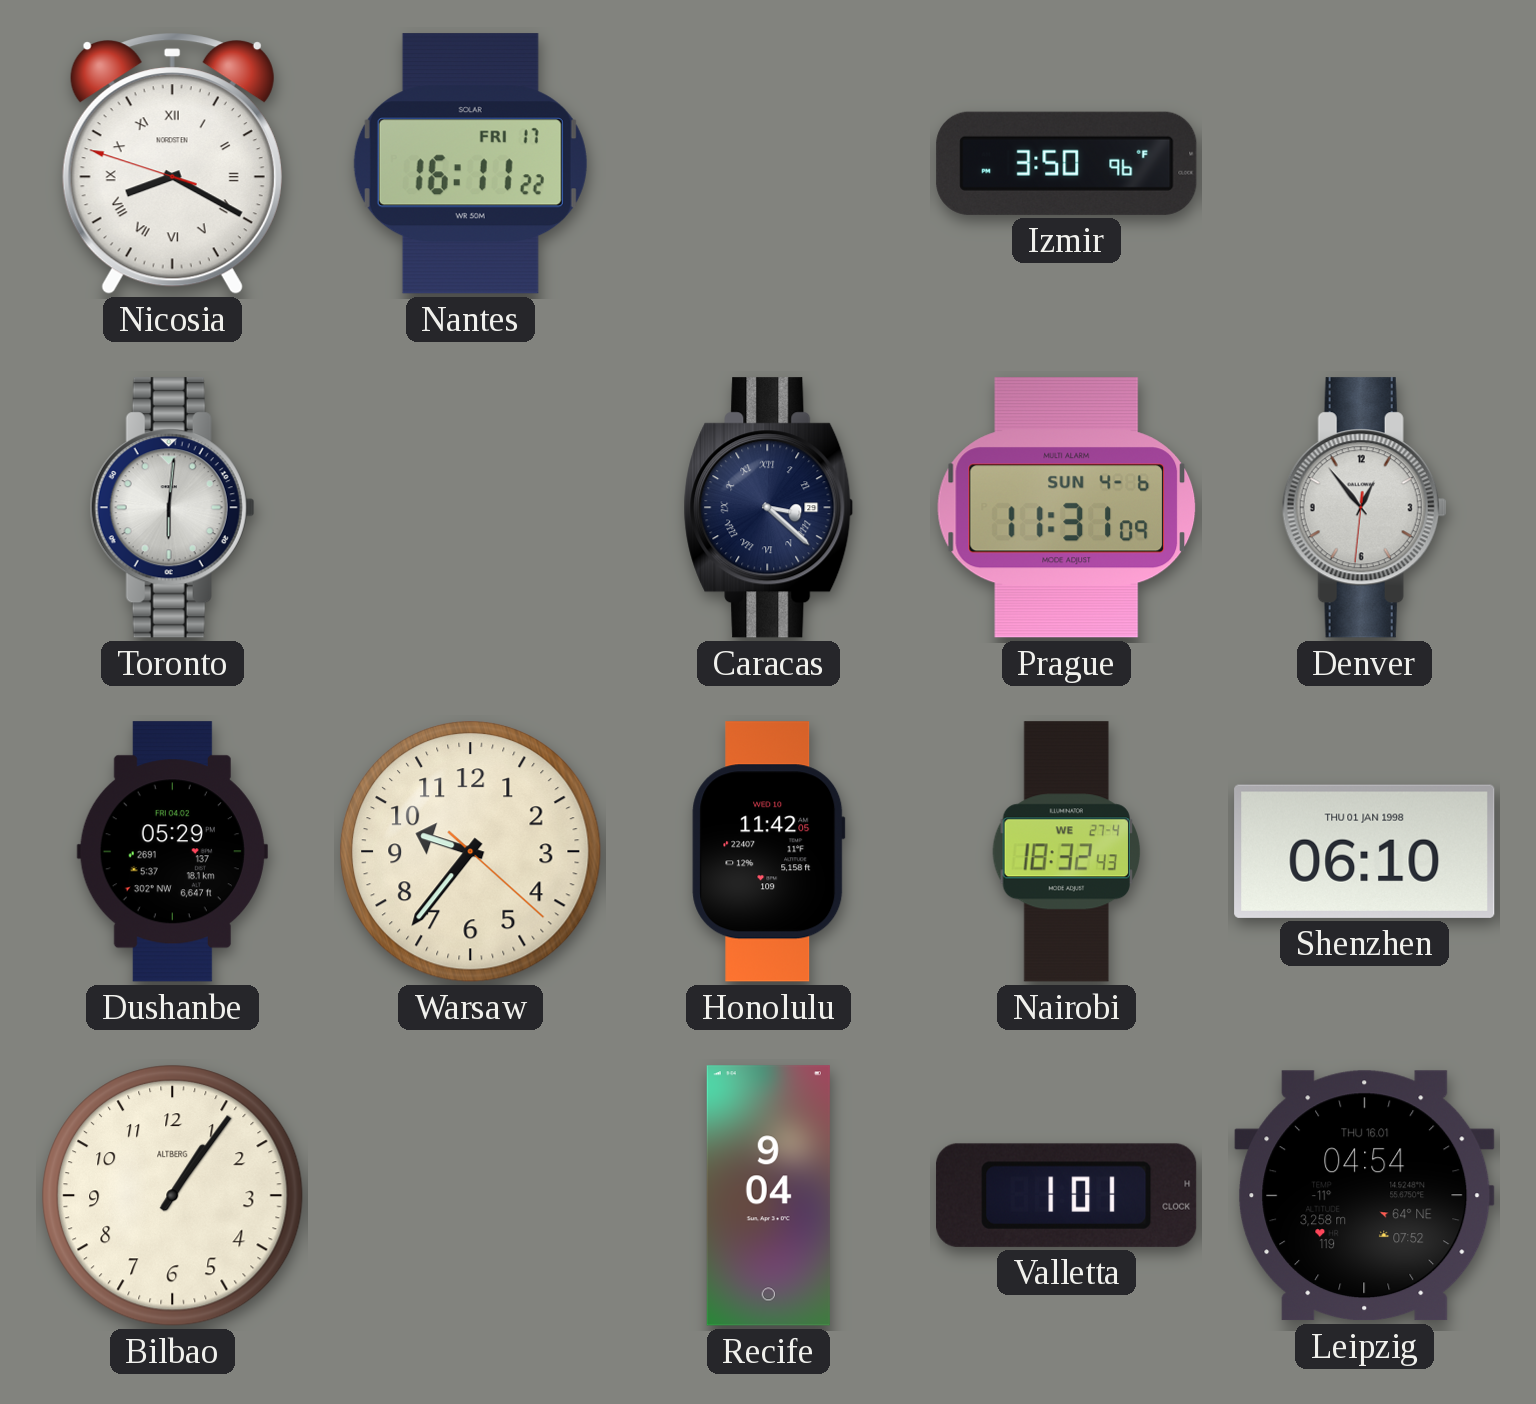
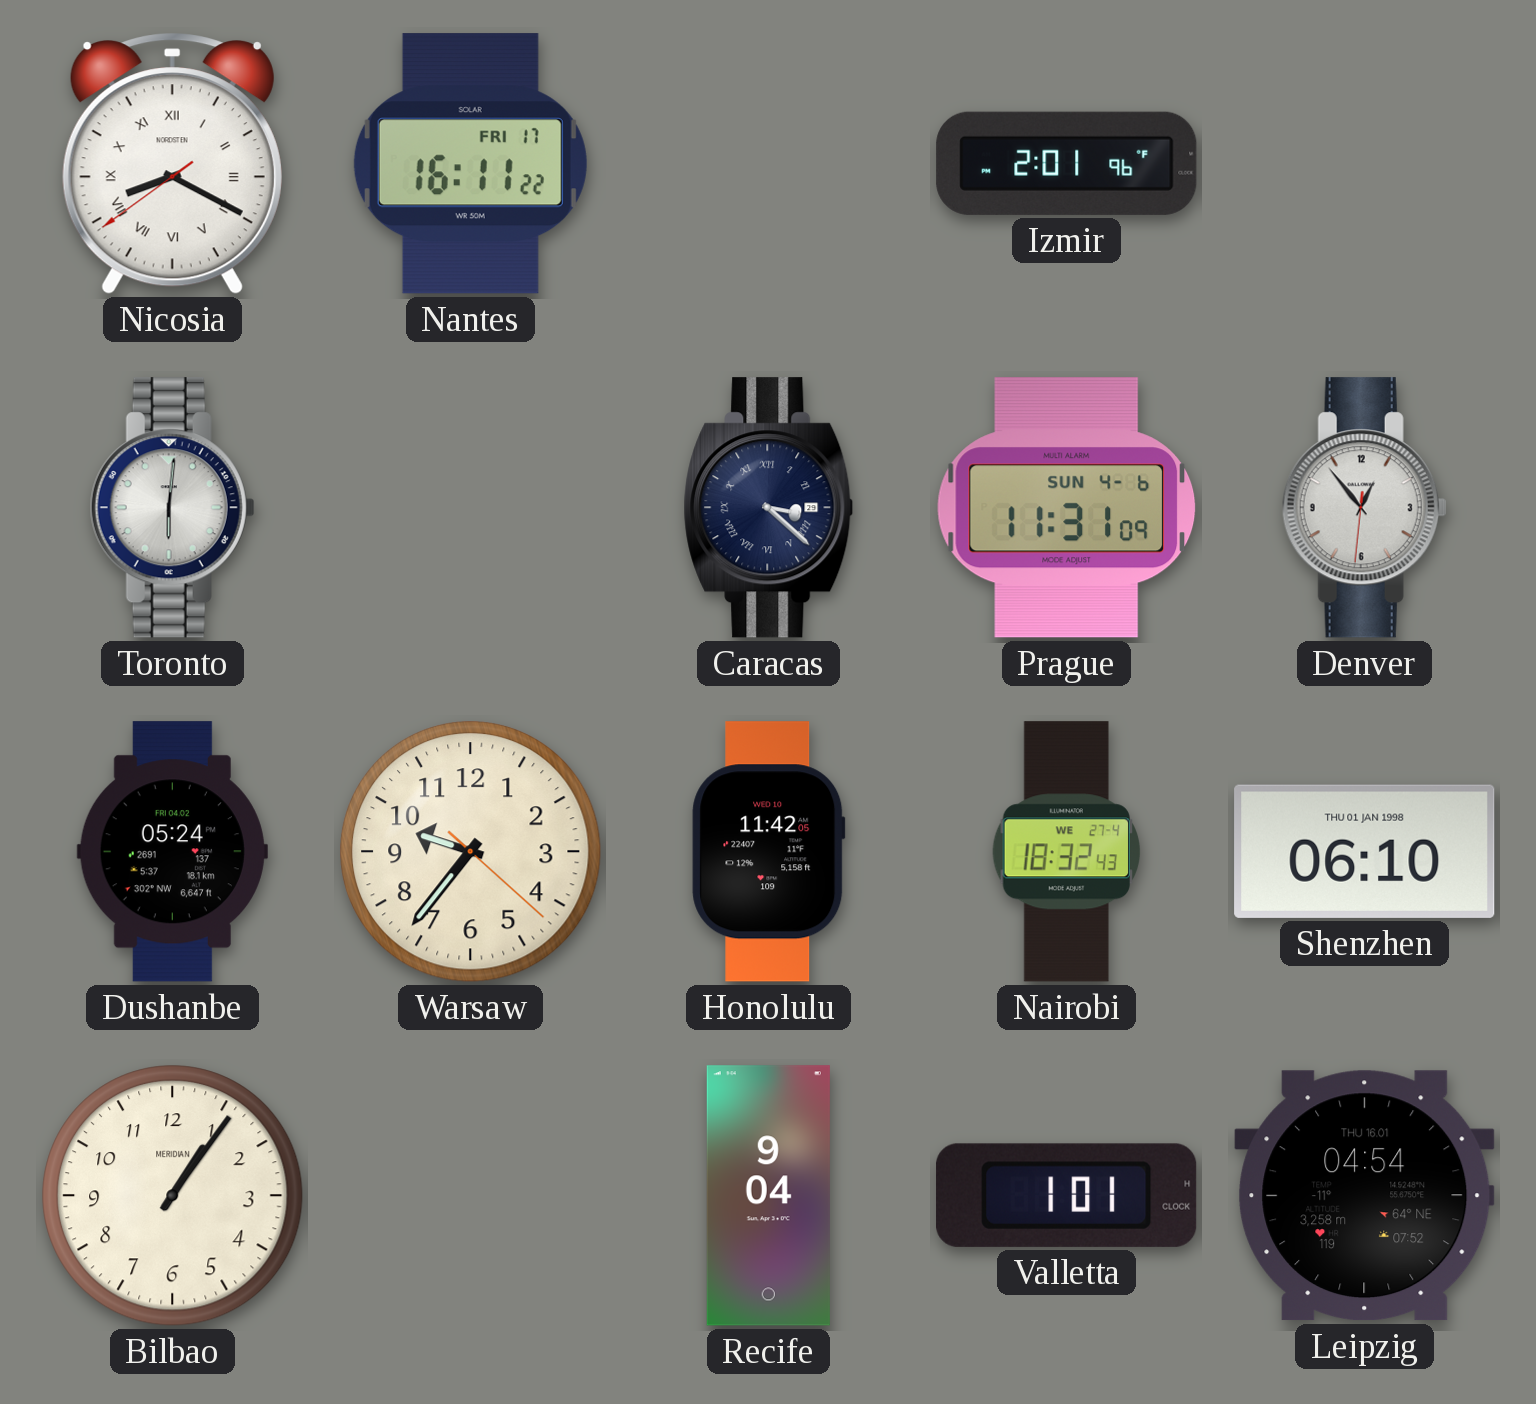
Nicosia: 8:19:48 -> 8:19:39 (172, 164)
Izmir: 3:50 -> 2:01 (1067, 163)
Dushanbe: 05:29 -> 05:24 (172, 852)
Bilbao brand: ALTBERG -> MERIDIAN (173, 1196)
